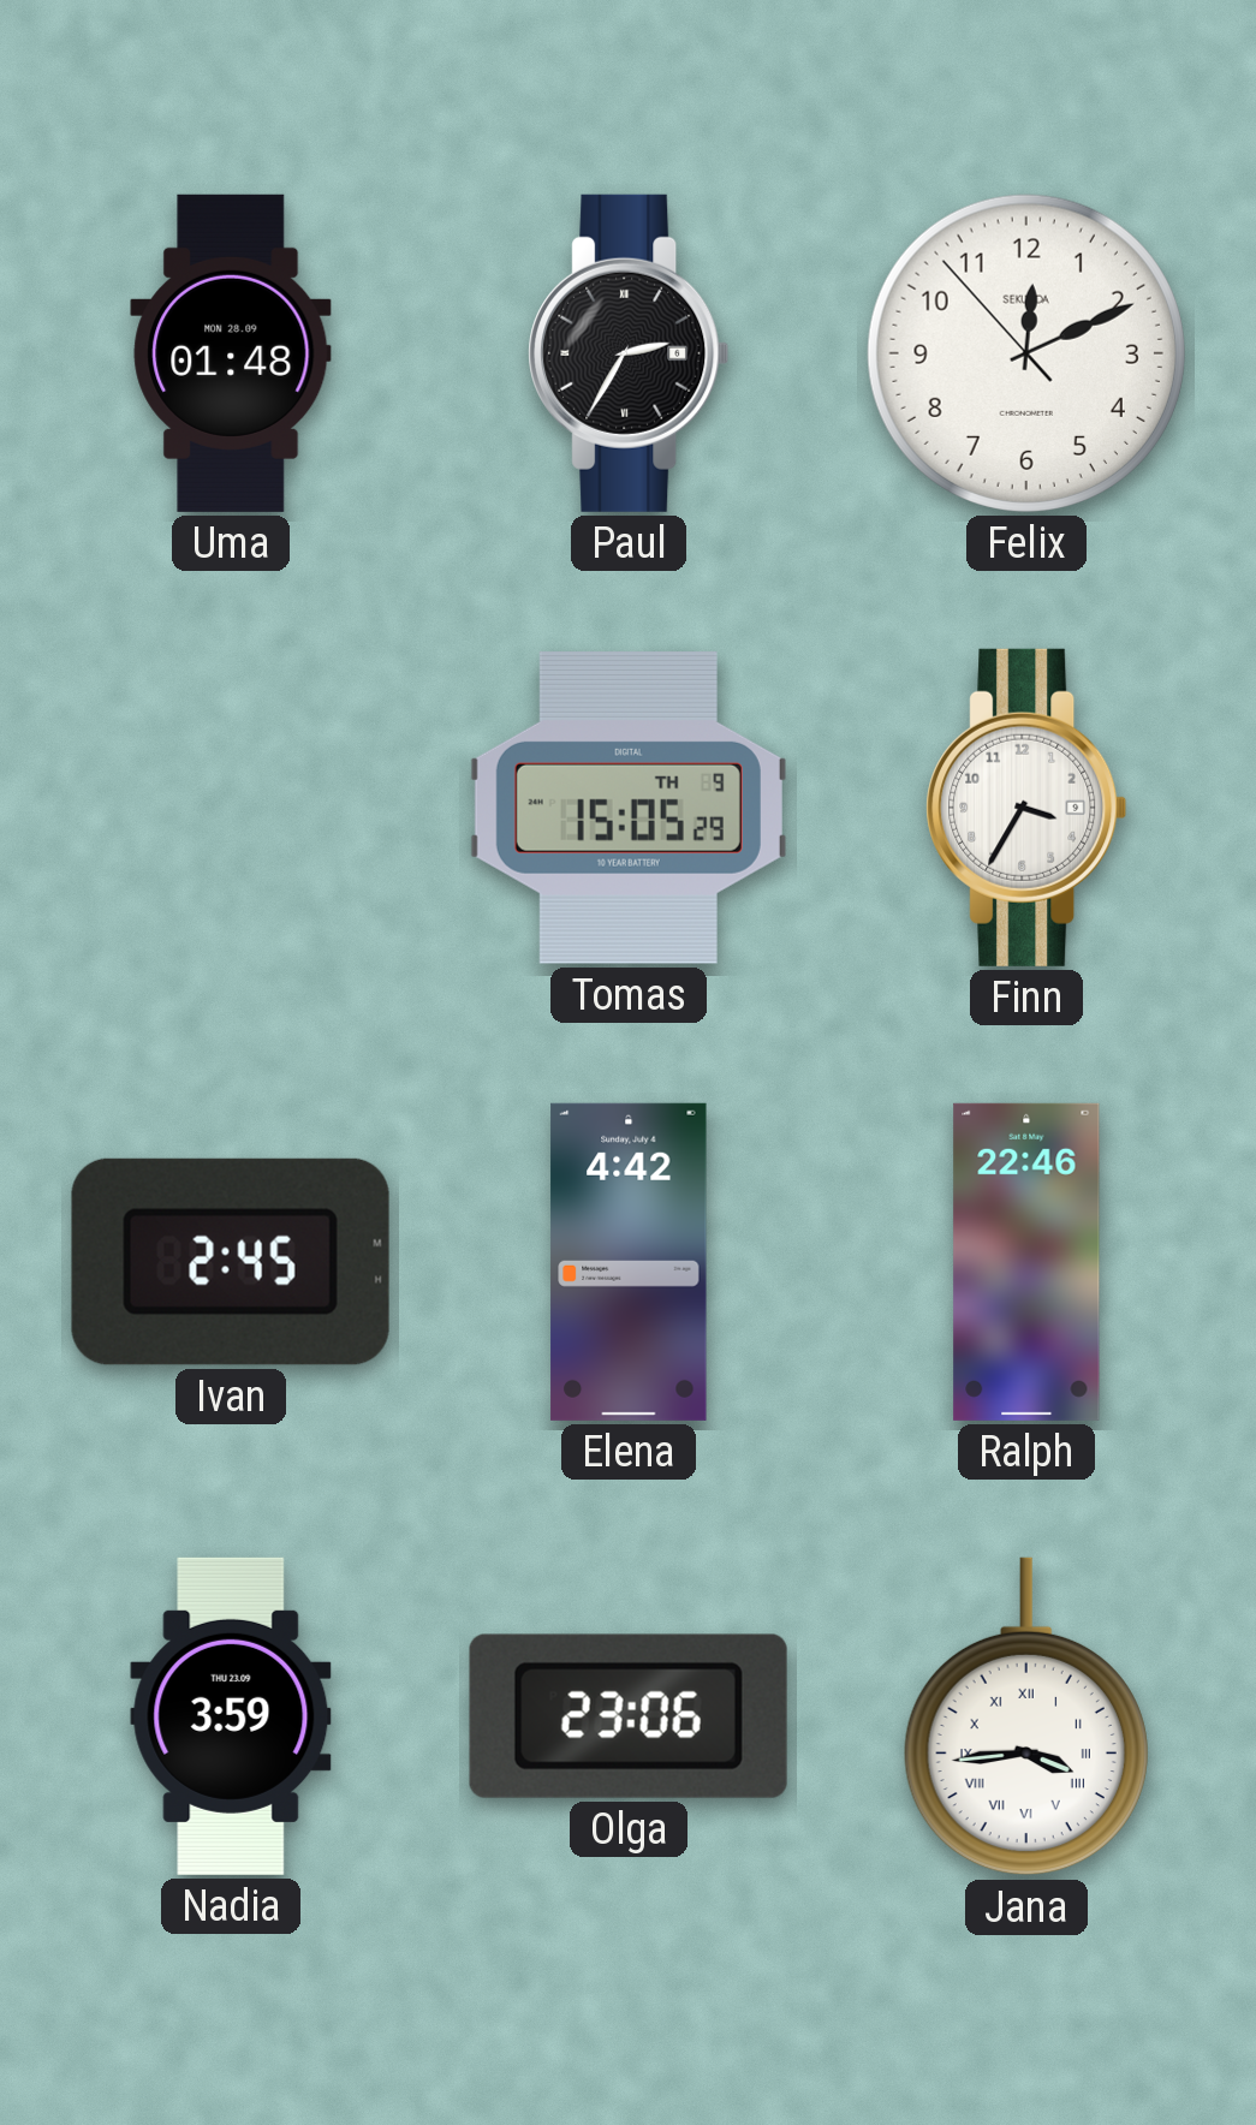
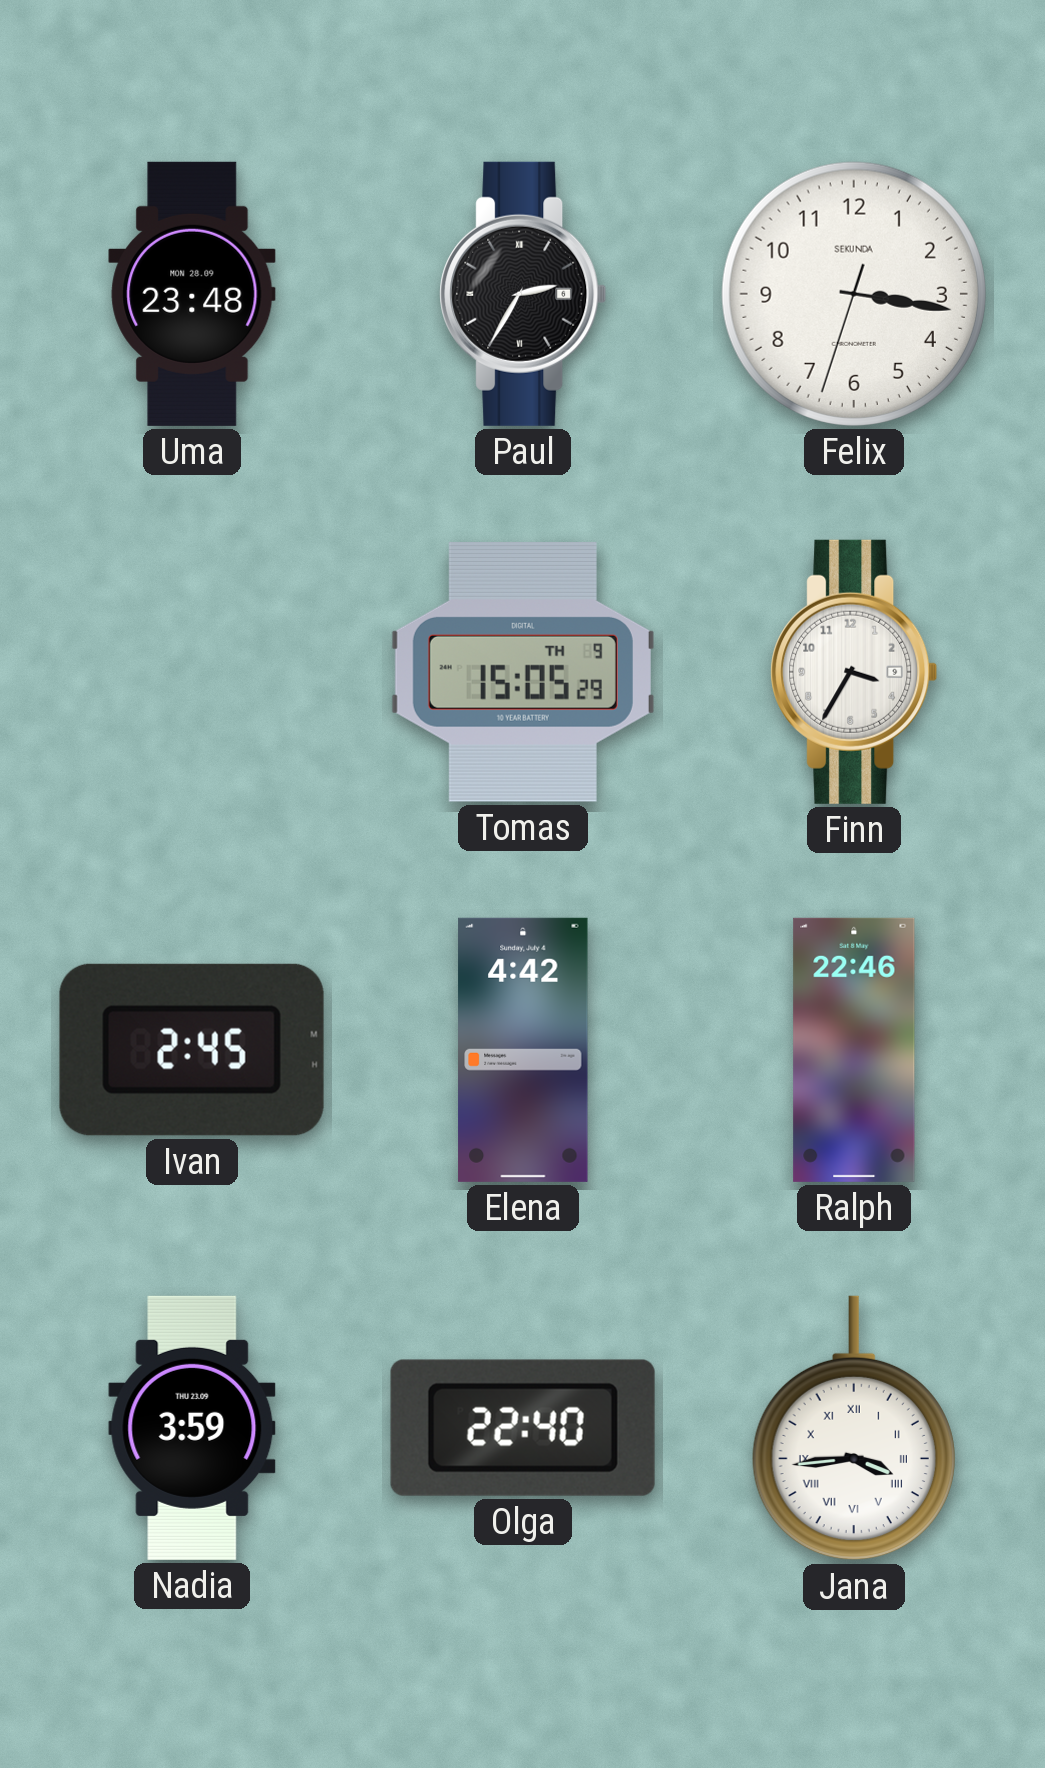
Uma: 01:48 -> 23:48 (192, 294)
Felix: 12:10 -> 3:16 (854, 294)
Olga: 23:06 -> 22:40 (523, 1428)
